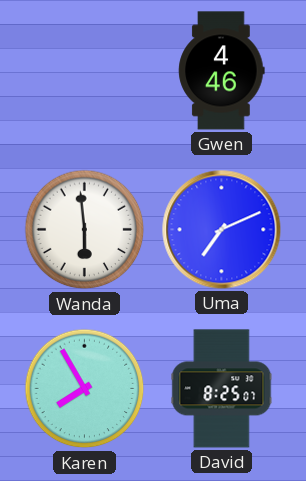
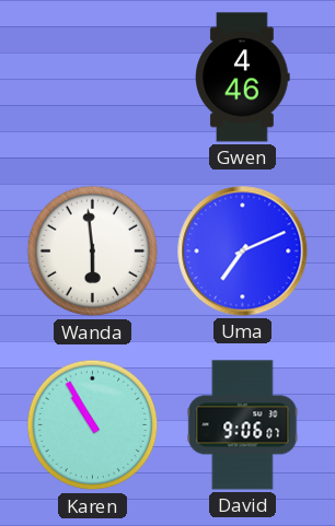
Karen: 7:55 -> 10:55 (93, 425)
David: 8:25 -> 9:06 (243, 425)
